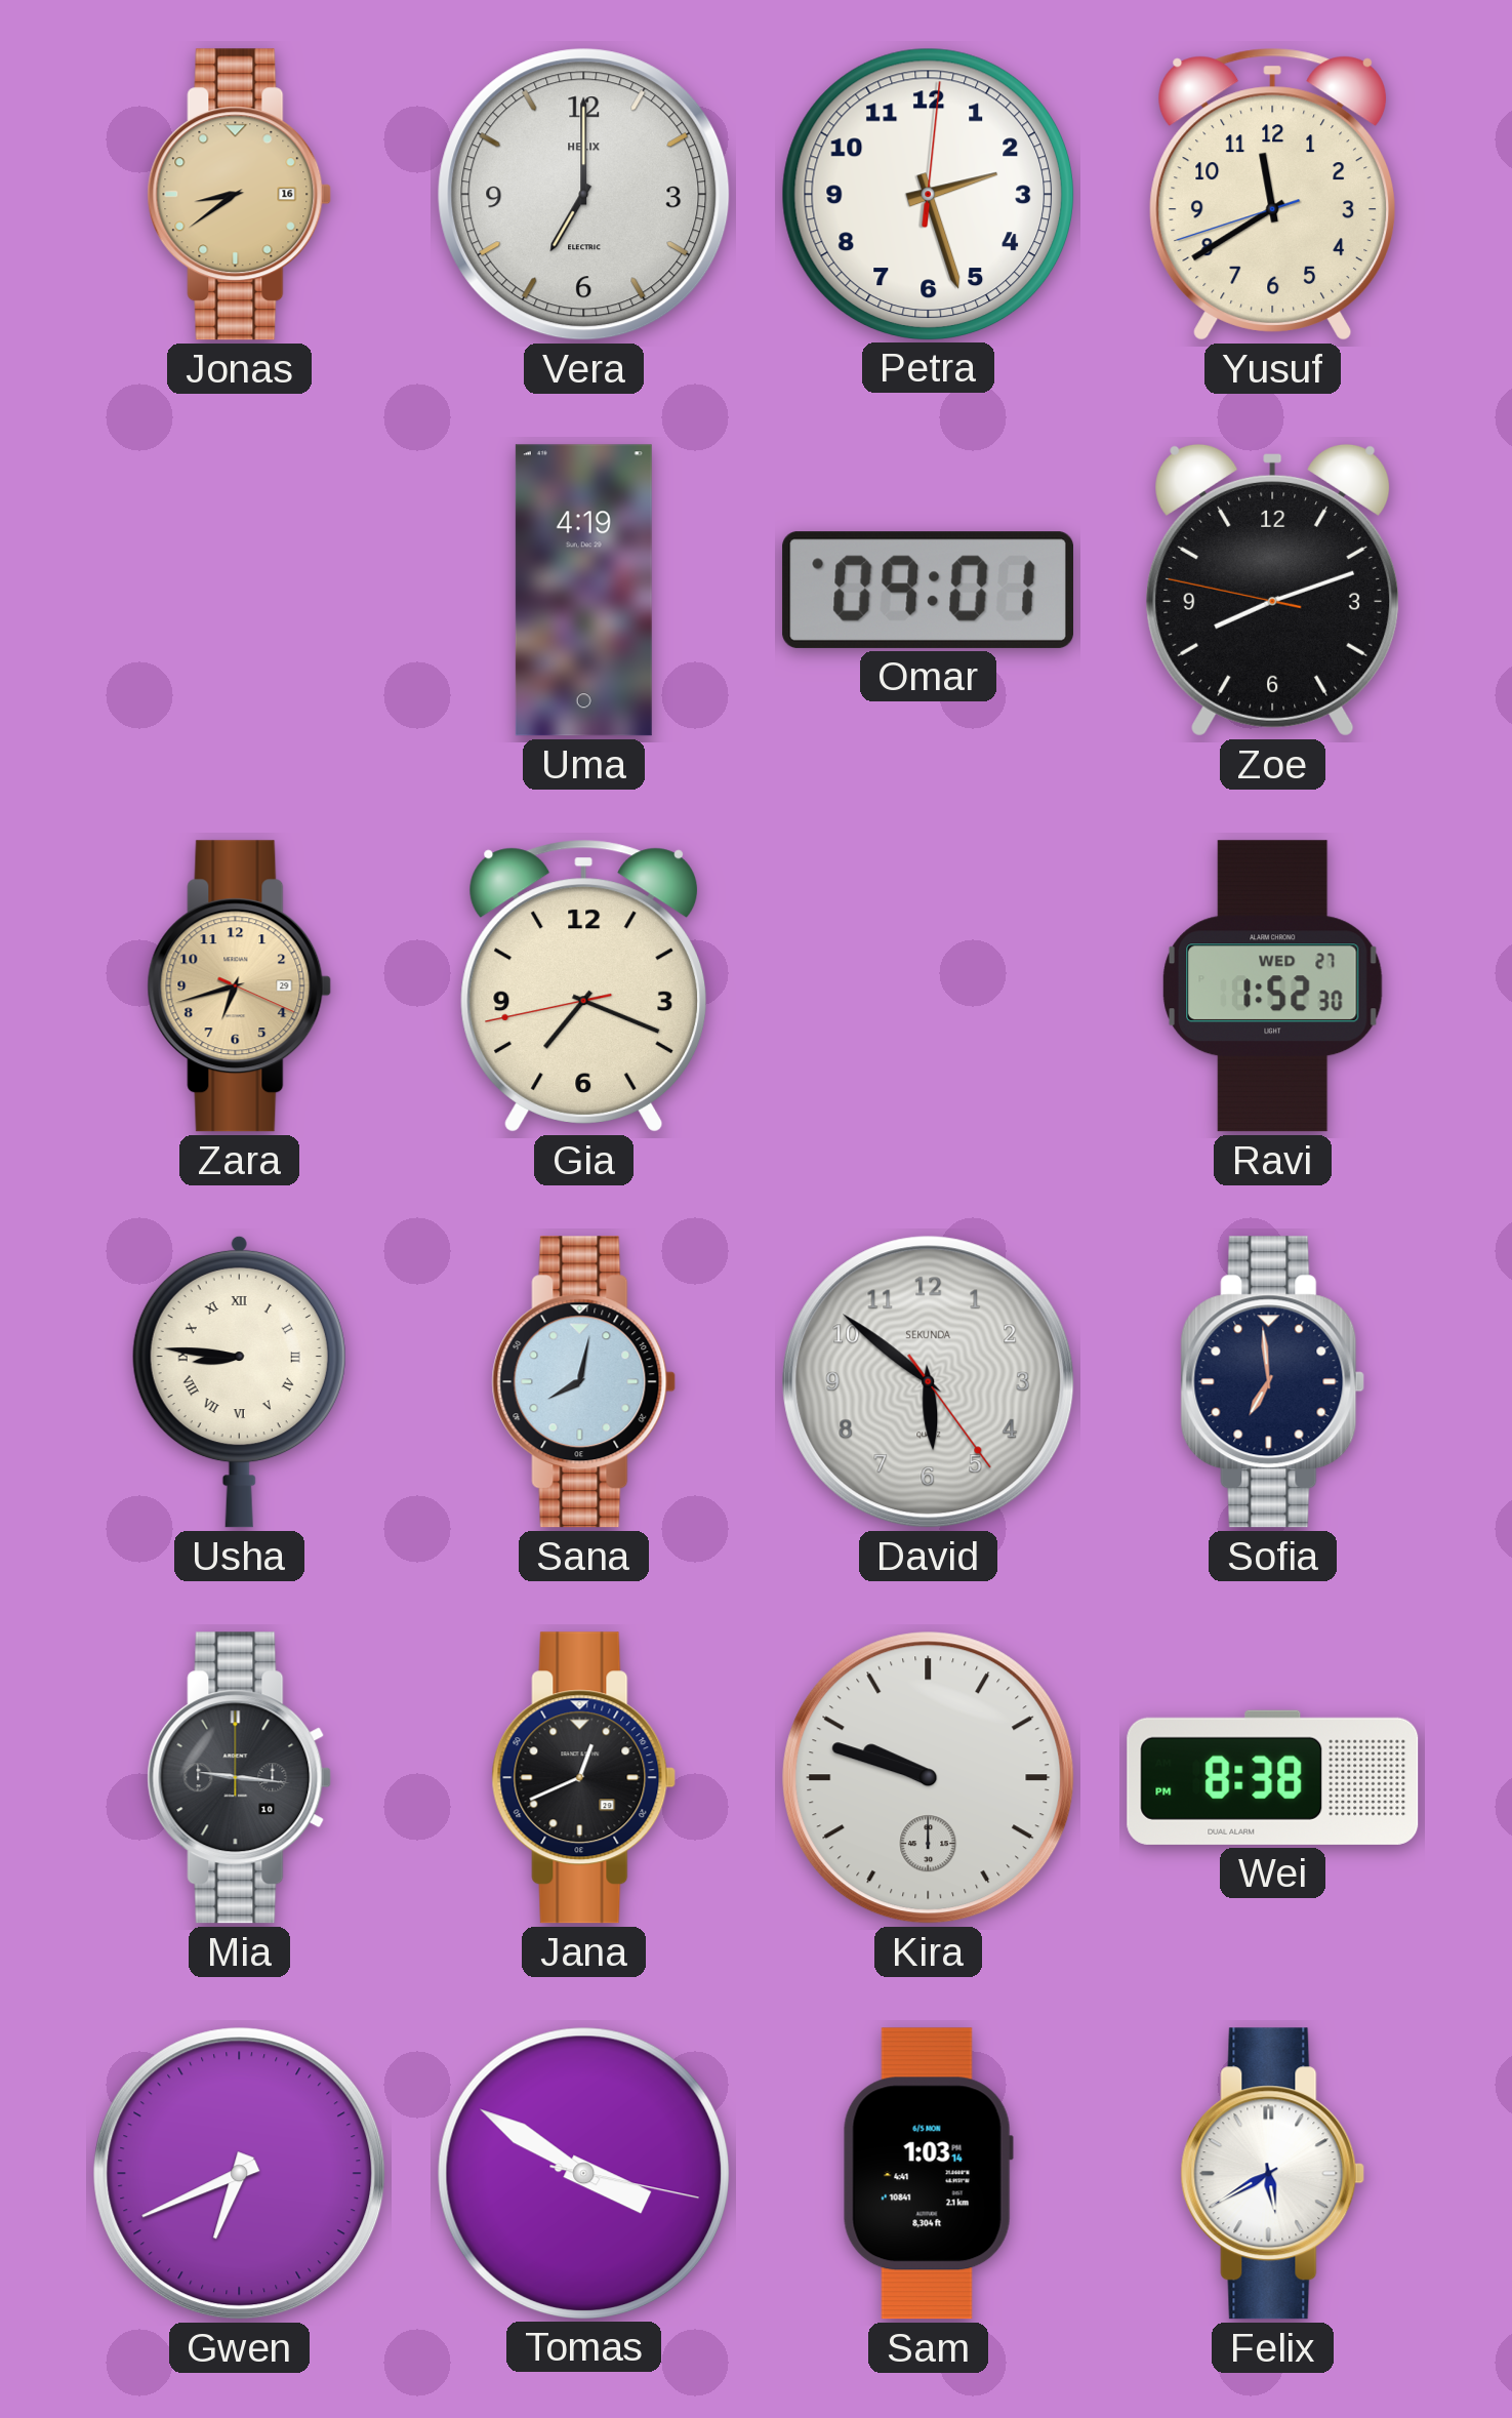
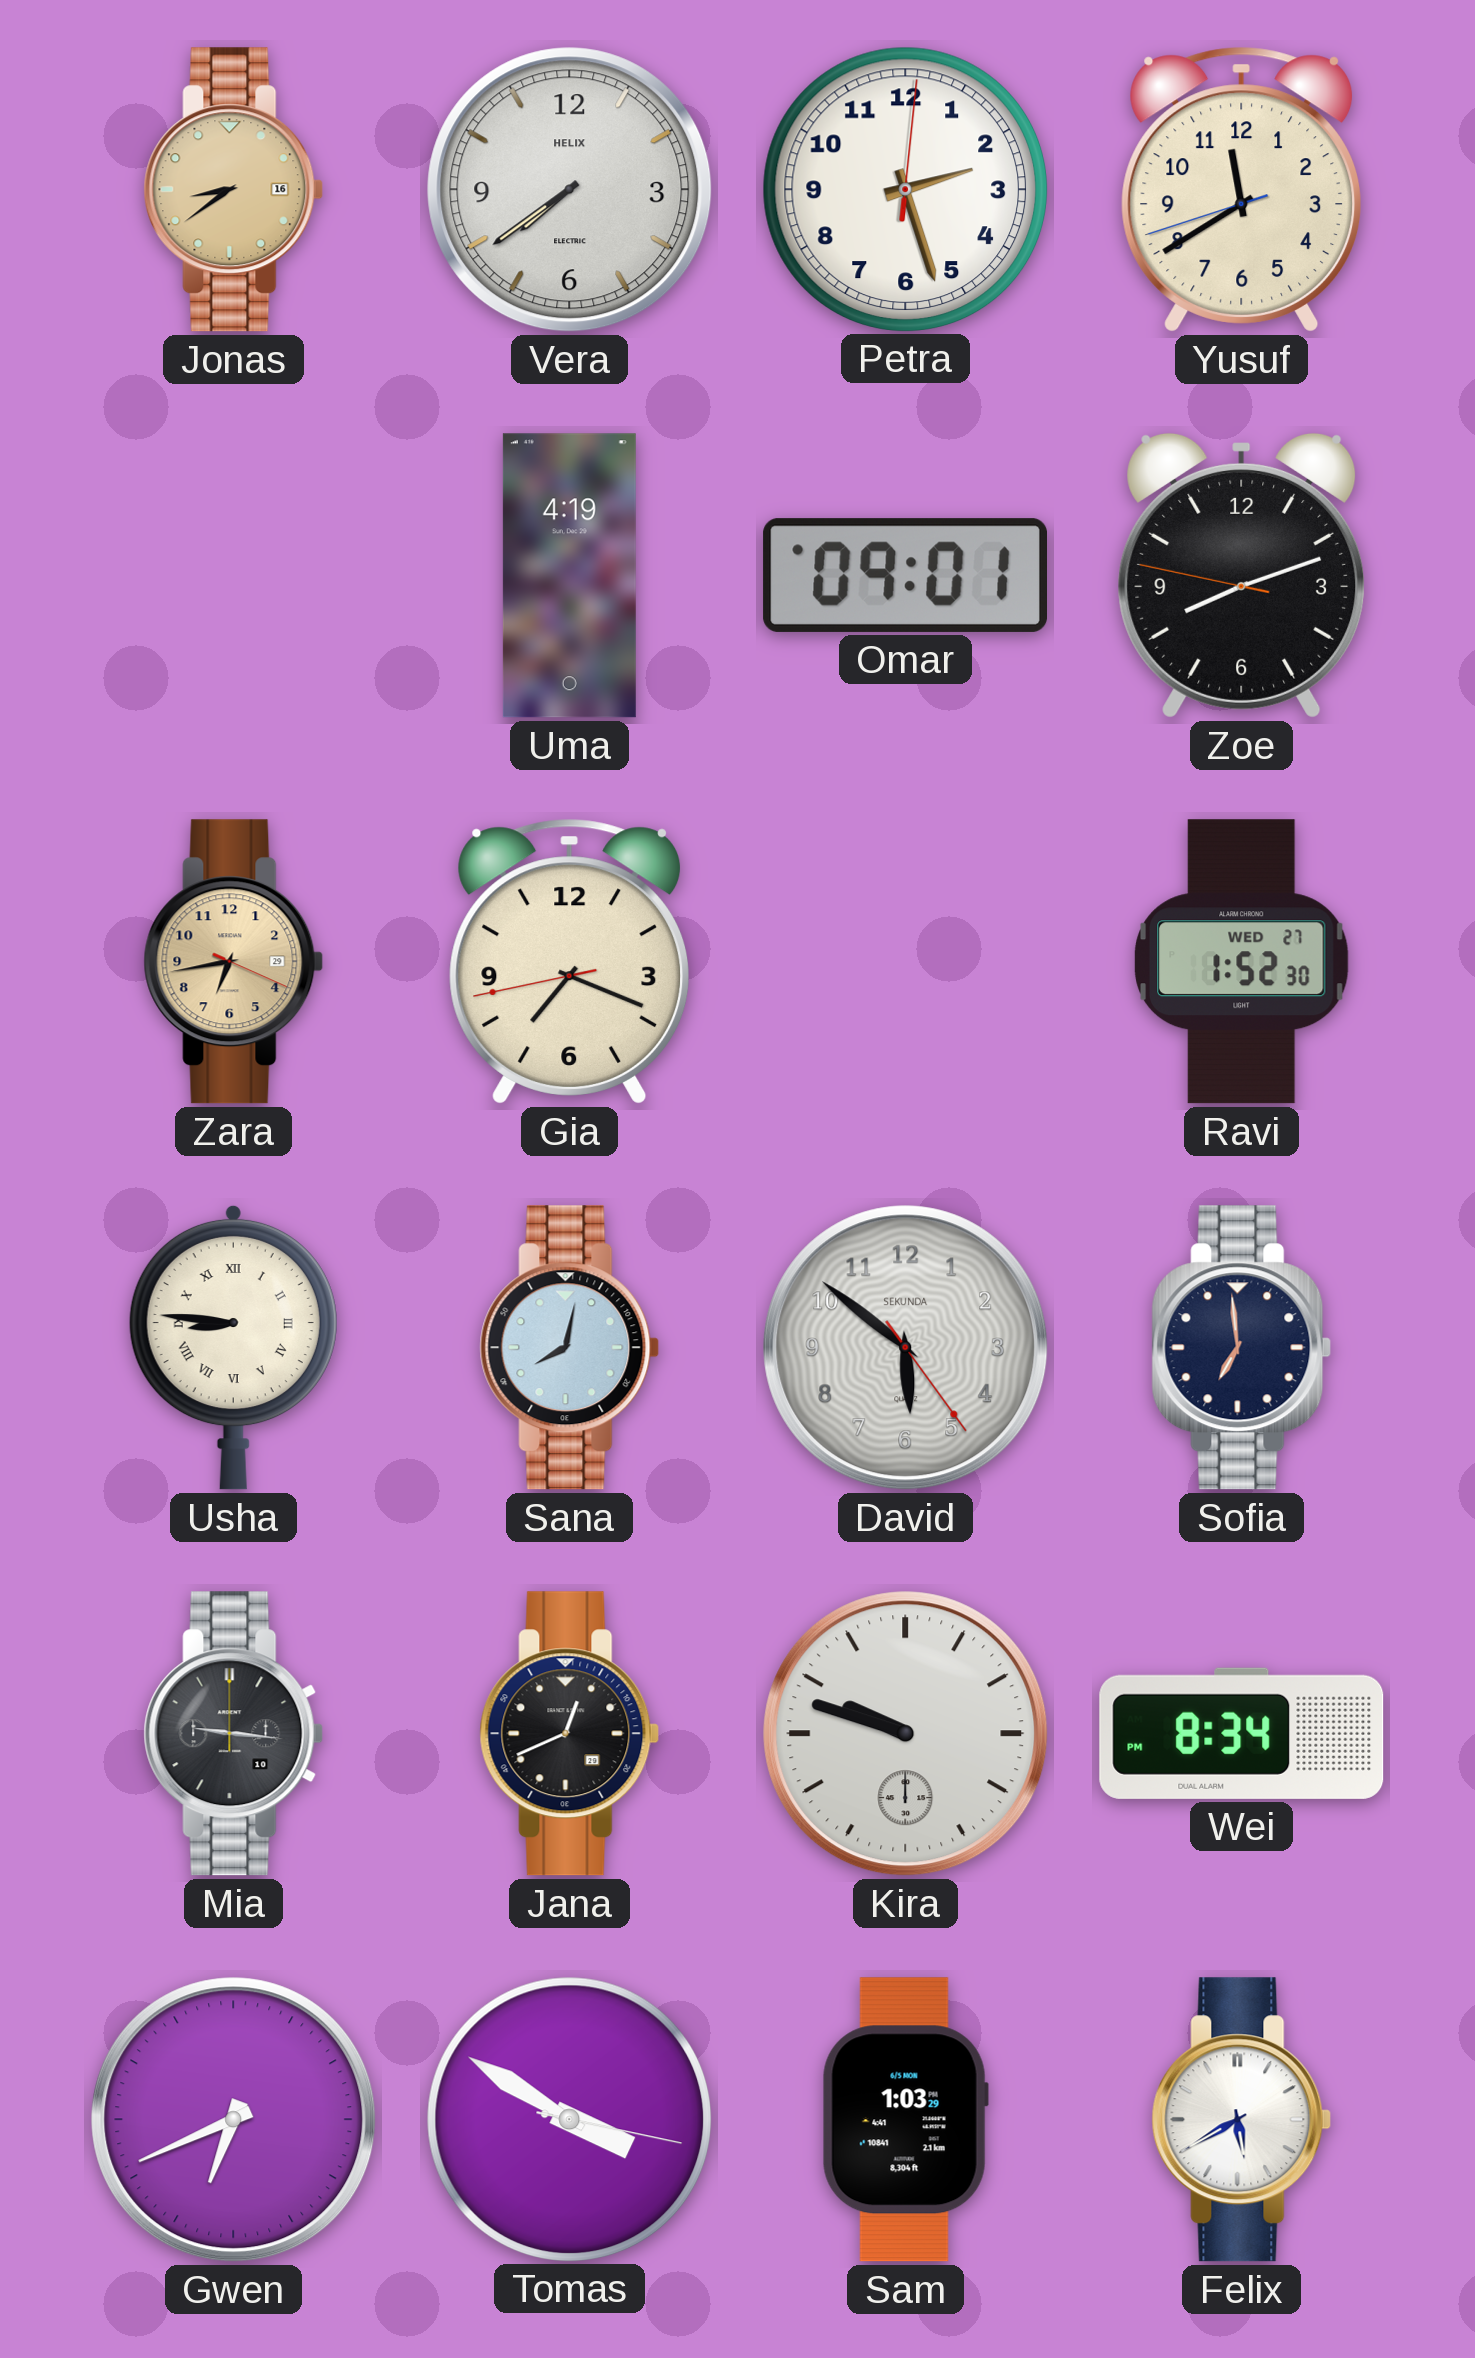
Vera: 7:00 -> 7:39 (570, 190)
Zara: 6:42 -> 6:43 (234, 962)
Wei: 8:38 -> 8:34 (1242, 1733)
Sam: 1:03:14 -> 1:03:29 (905, 2120)
